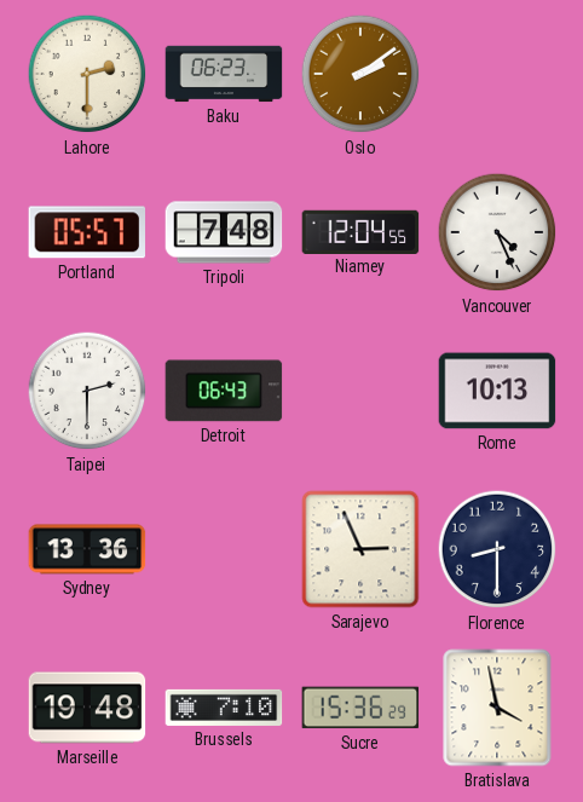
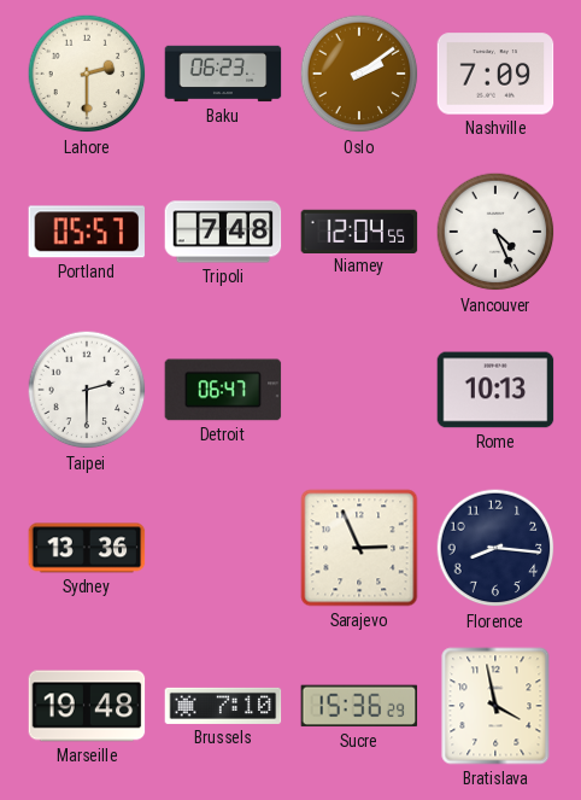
Nashville: none -> 7:09 (495, 74)
Detroit: 06:43 -> 06:47 (223, 390)
Florence: 8:30 -> 8:16 (495, 548)
